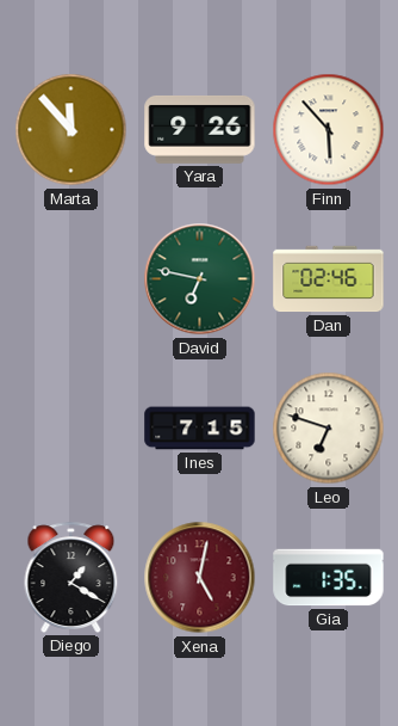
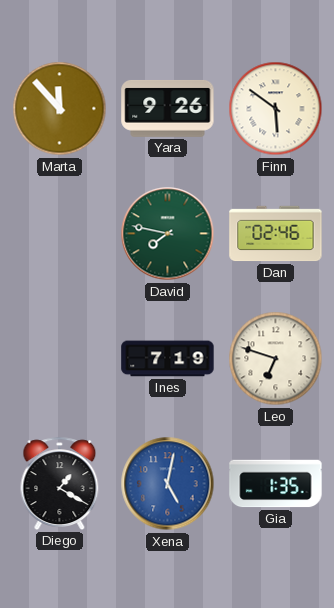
Finn: 5:53 -> 5:51 (276, 109)
David: 6:47 -> 7:47 (168, 234)
Ines: 7:15 -> 7:19 (168, 359)
Xena dial: burgundy -> blue (168, 484)
